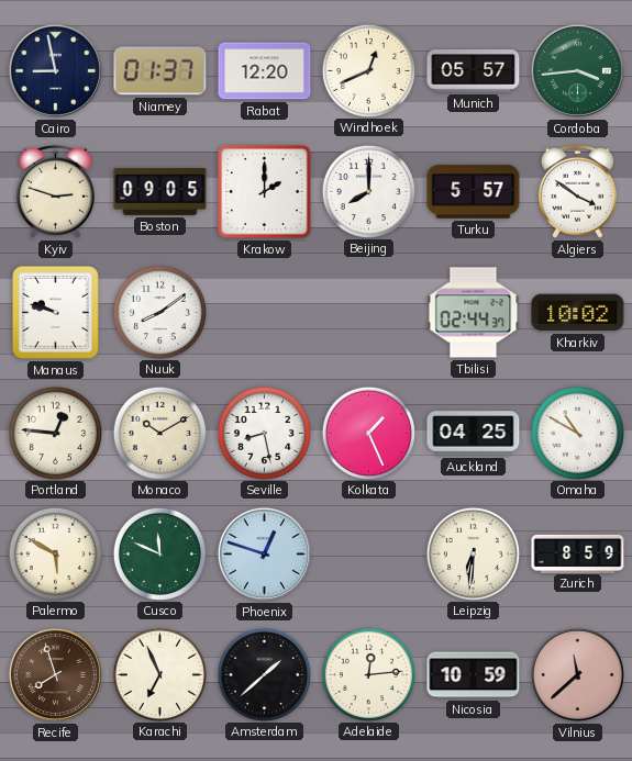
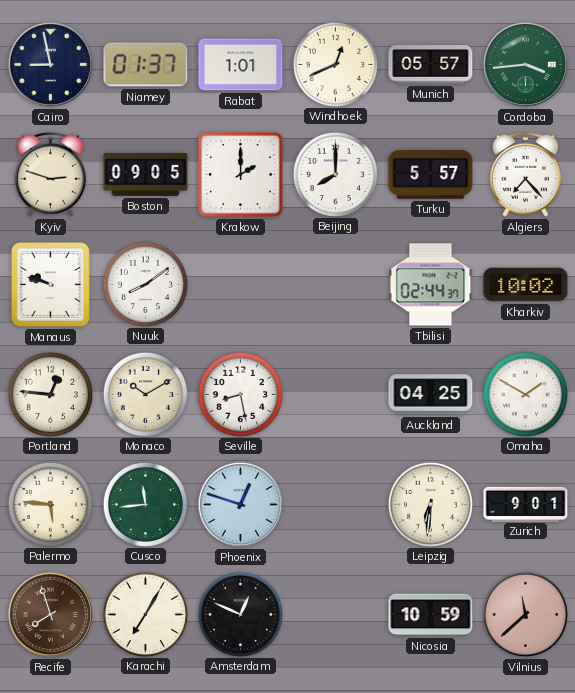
Rabat: 12:20 -> 1:01 (241, 65)
Algiers: 3:51 -> 7:23 (525, 174)
Kolkata: 1:26 -> none (368, 433)
Omaha: 10:50 -> 1:50 (525, 394)
Palermo: 5:50 -> 5:46 (50, 504)
Cusco: 11:49 -> 11:44 (145, 504)
Zurich: 8:59 -> 9:01 (526, 504)
Karachi: 6:56 -> 7:05 (145, 614)
Amsterdam: 1:38 -> 12:49 (240, 614)
Adelaide: 12:14 -> none (368, 674)
